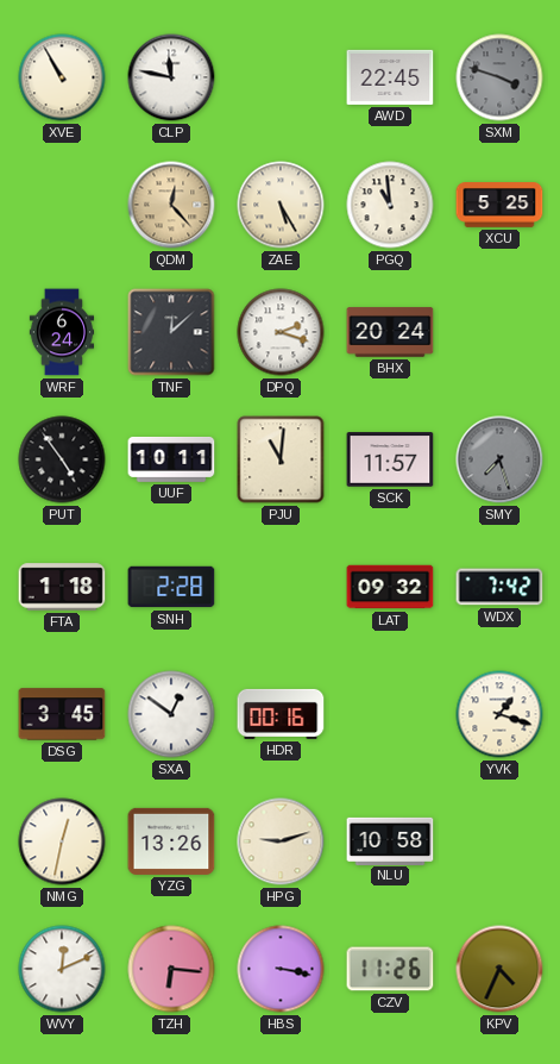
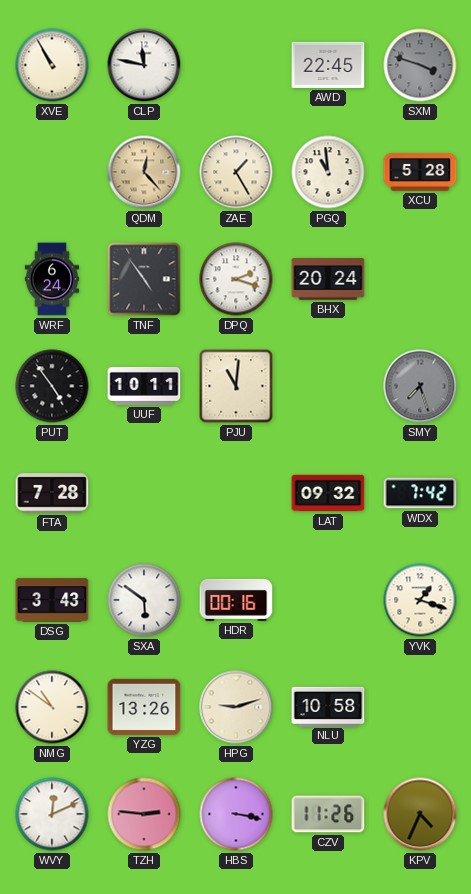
ZAE: 5:25 -> 1:25 (236, 172)
XCU: 5:25 -> 5:28 (420, 172)
TNF: 12:08 -> 4:54 (144, 279)
SCK: 11:57 -> none (390, 459)
FTA: 1:18 -> 7:28 (52, 493)
SNH: 2:28 -> none (171, 587)
DSG: 3:45 -> 3:43 (52, 600)
SXA: 12:51 -> 5:51 (144, 600)
NMG: 12:32 -> 10:51 (52, 707)
TZH: 6:16 -> 2:46 (144, 814)
